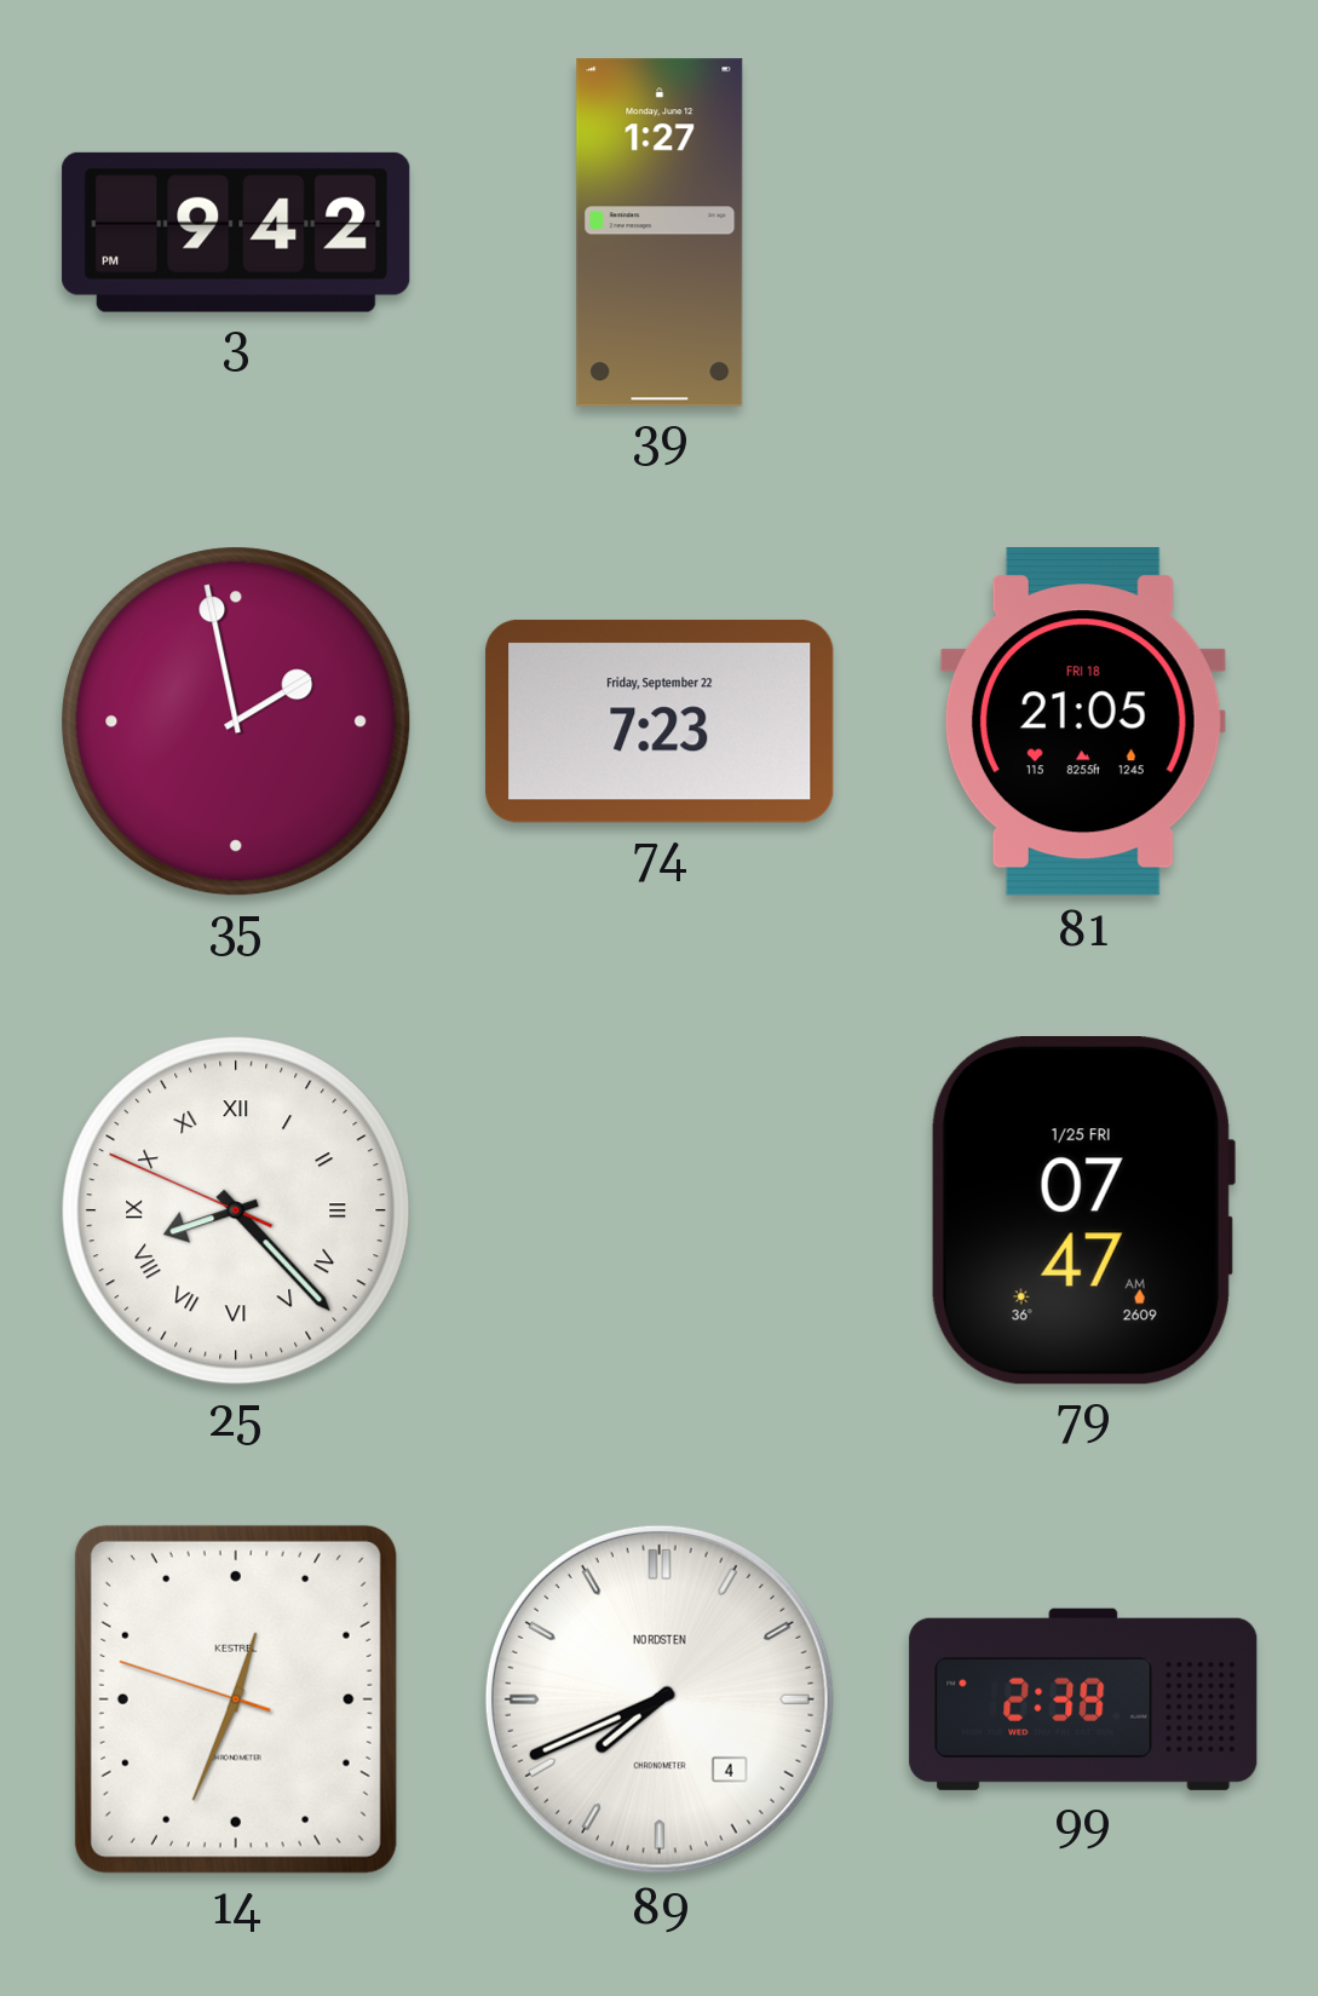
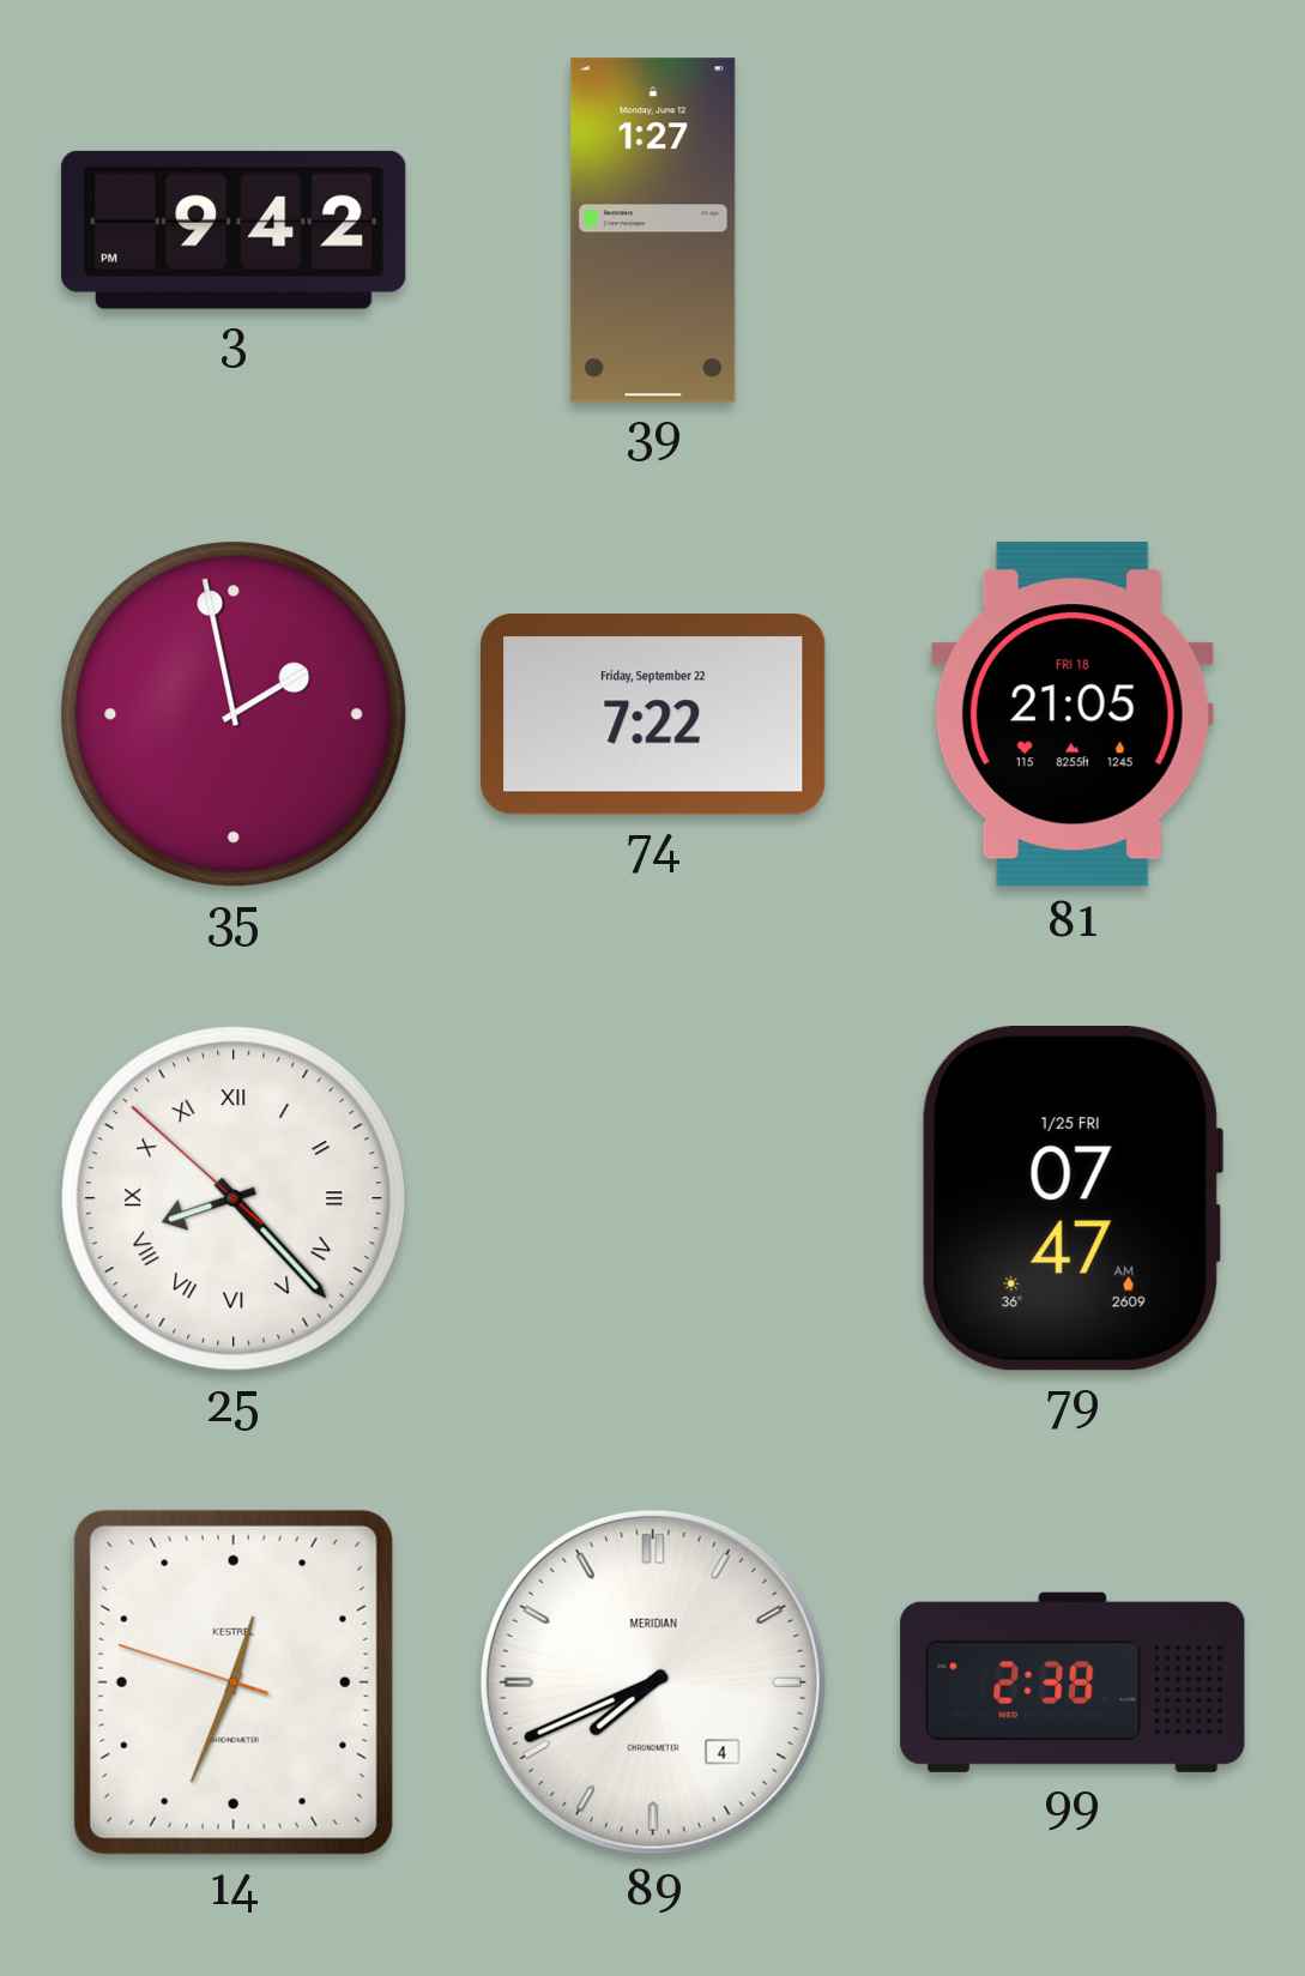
74: 7:23 -> 7:22 (653, 714)
25: 8:22:49 -> 8:22:52 (234, 1198)
89 brand: NORDSTEN -> MERIDIAN (653, 1682)
